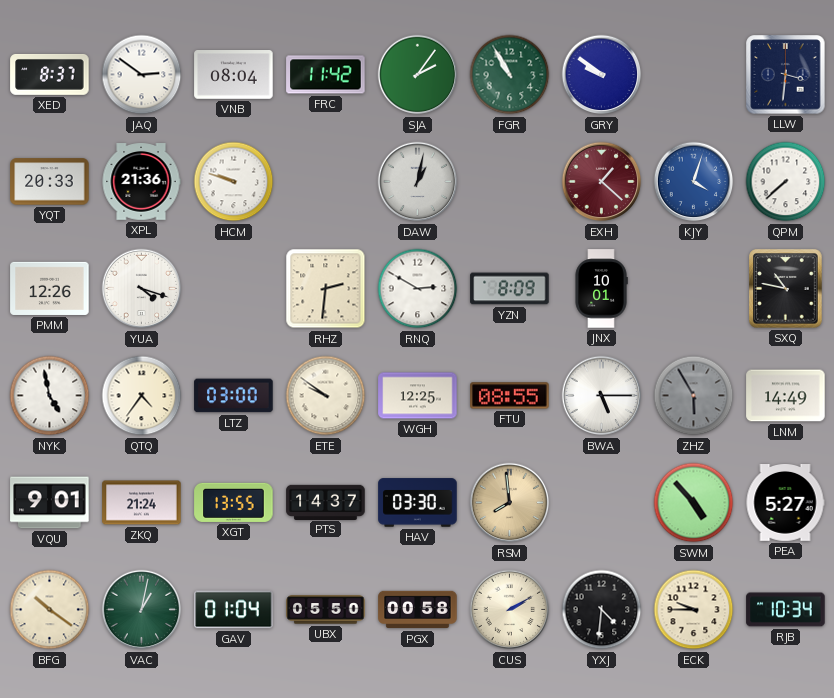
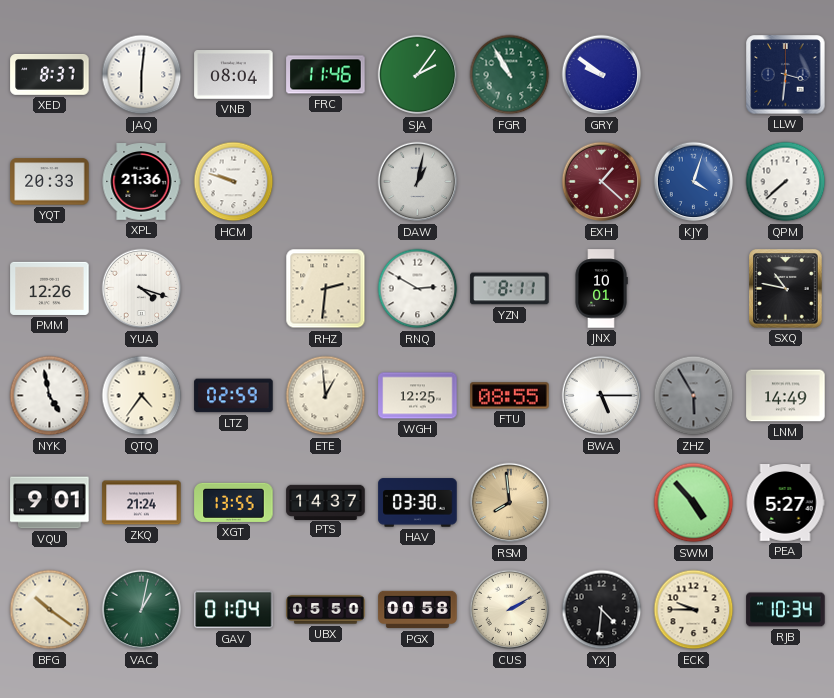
JAQ: 2:51 -> 6:01 (142, 75)
FRC: 11:42 -> 11:46 (326, 75)
YZN: 8:09 -> 8:11 (510, 289)
LTZ: 03:00 -> 02:59 (234, 396)
ETE: 9:51 -> 12:59 (326, 396)
